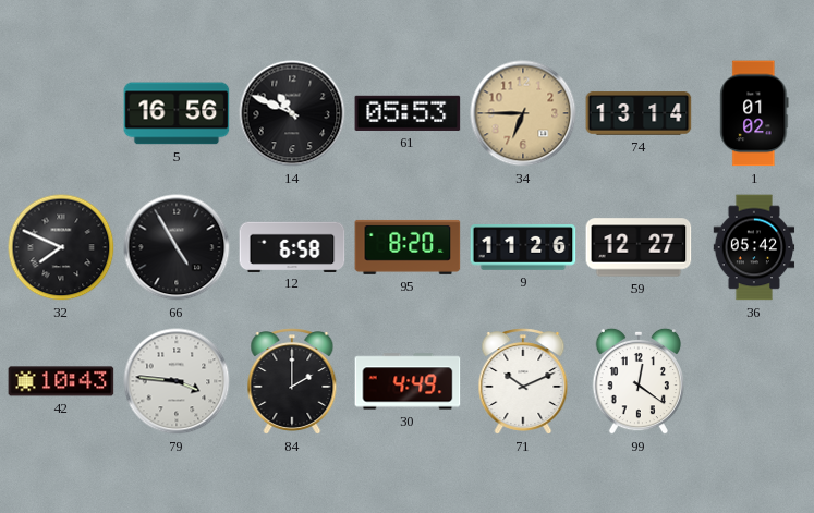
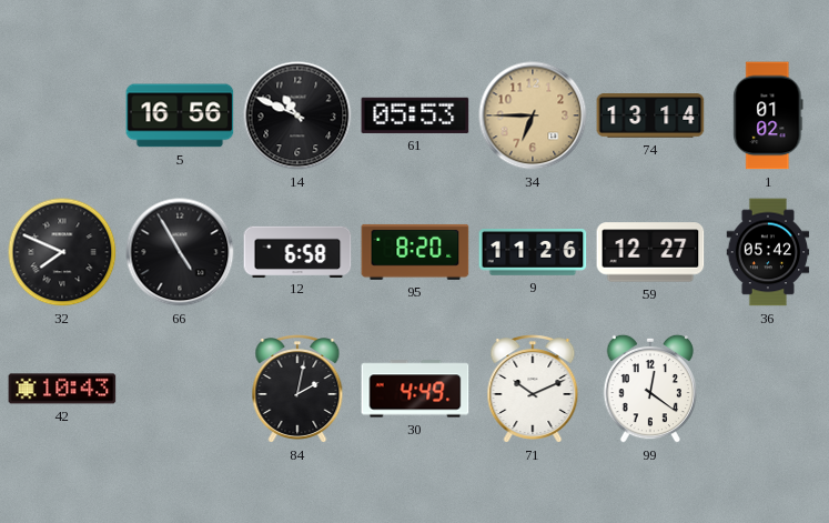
79: 3:46 -> none (177, 381)
84: 2:00 -> 2:02 (297, 390)
